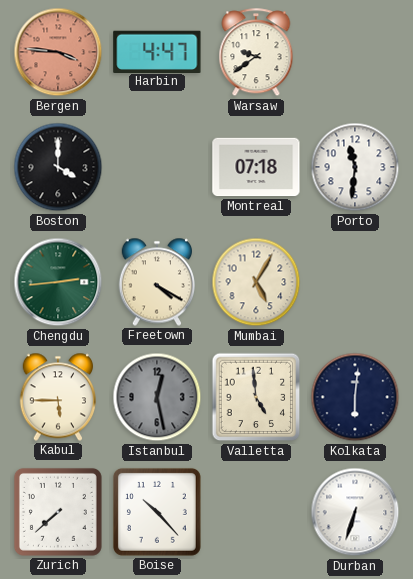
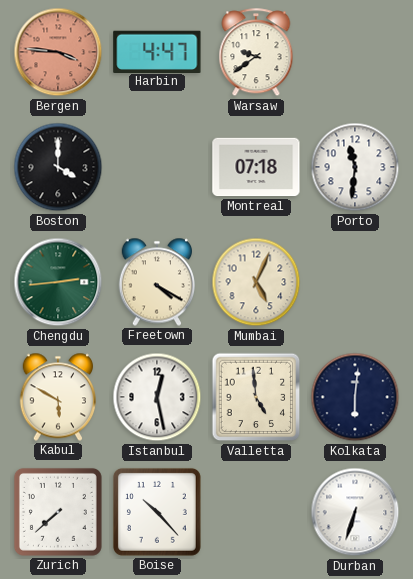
Mumbai: 5:05 -> 5:04 (256, 282)
Kabul: 5:45 -> 5:50 (57, 397)
Istanbul dial: grey -> white (157, 397)
